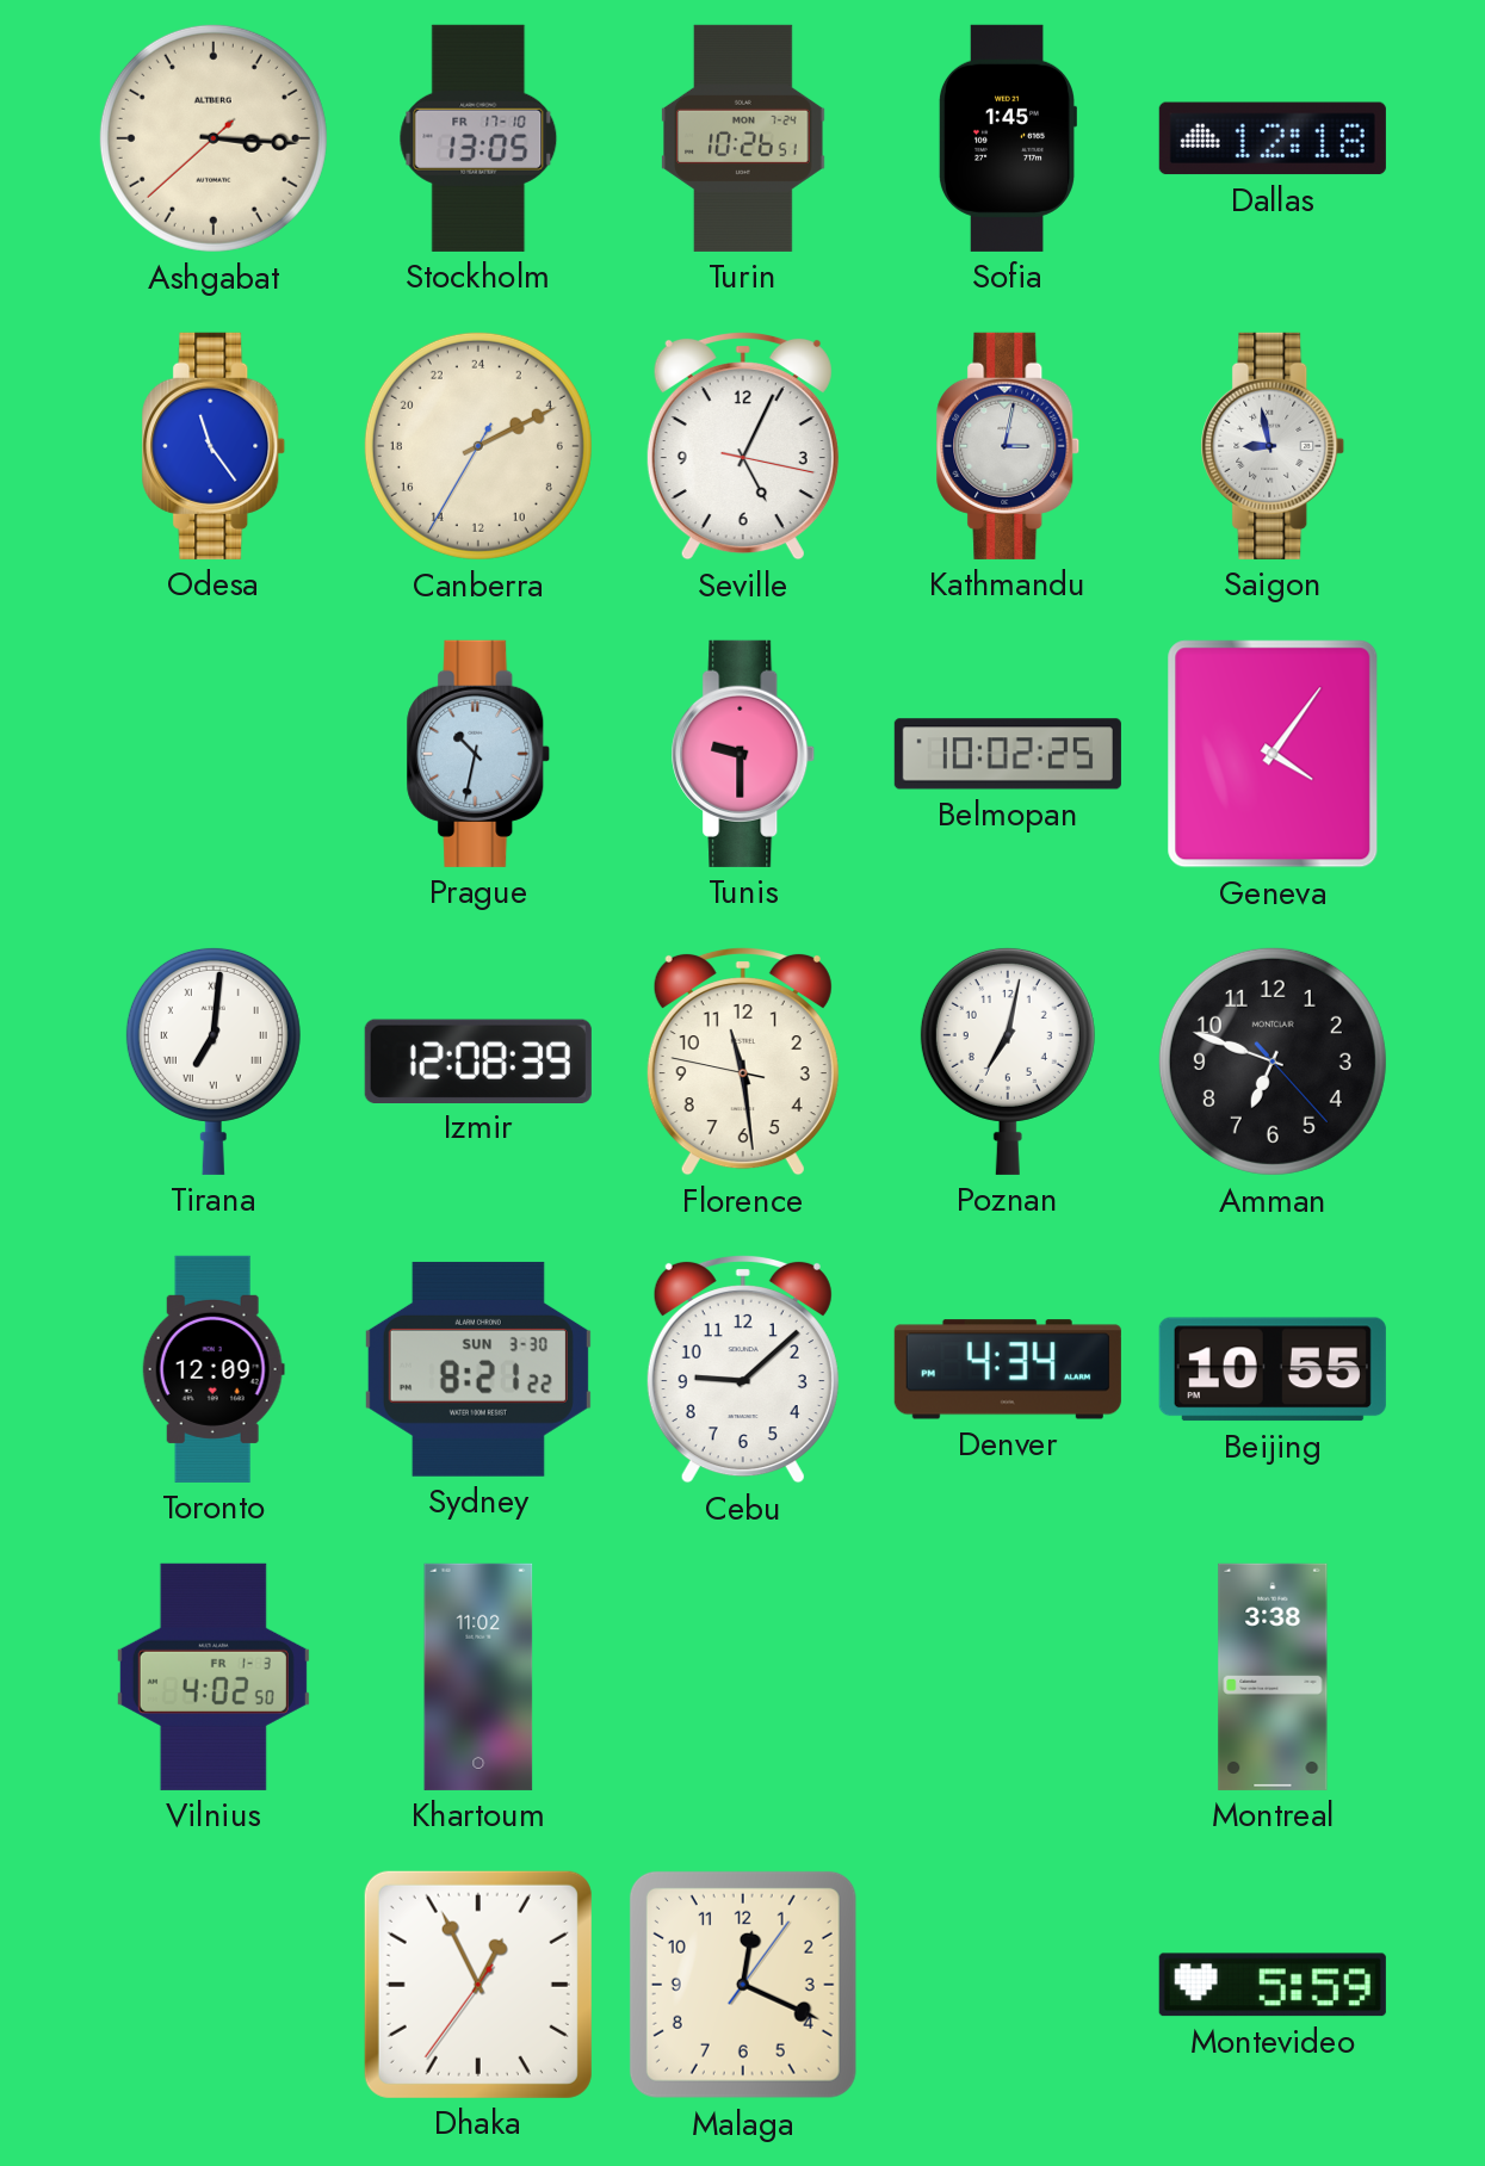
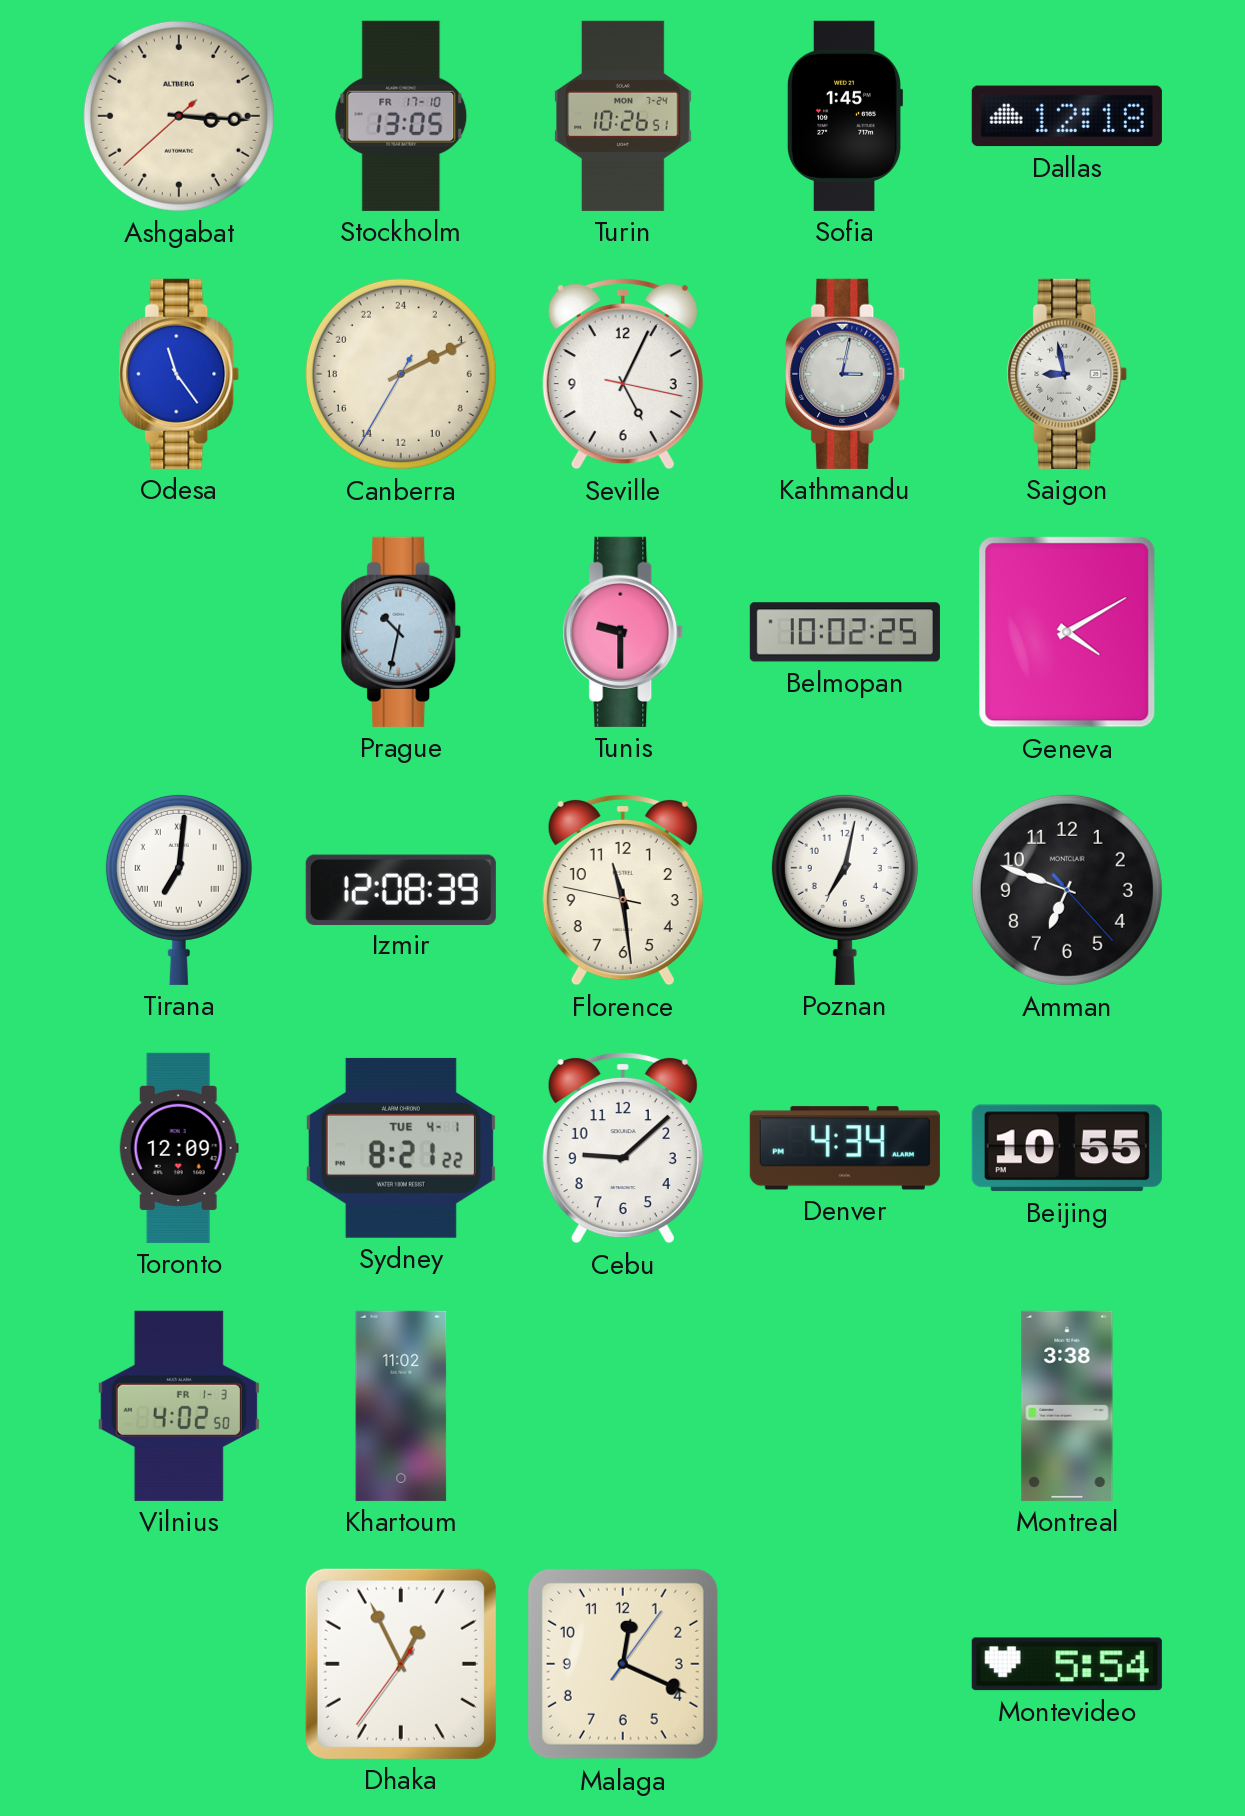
Geneva: 4:06 -> 4:10 (1067, 632)
Sydney date: SUN 3-30 -> TUE 4-1 (401, 1148)
Montevideo: 5:59 -> 5:54 (1067, 1664)
